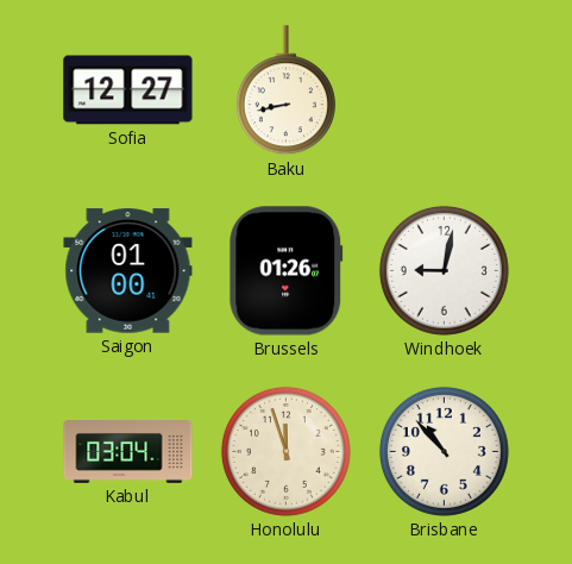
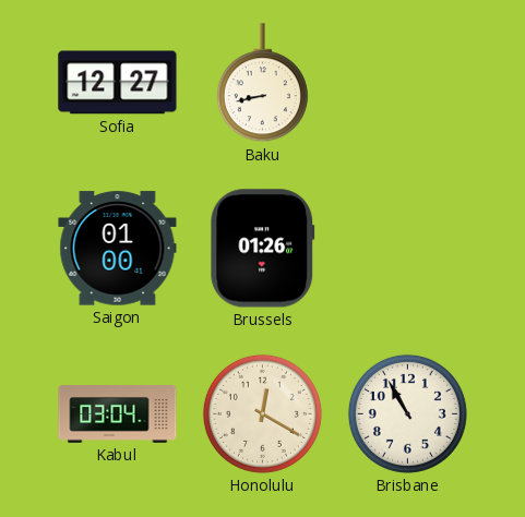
Windhoek: 9:02 -> none (444, 270)
Honolulu: 11:57 -> 12:20 (262, 413)
Brisbane: 10:53 -> 10:55 (407, 413)
